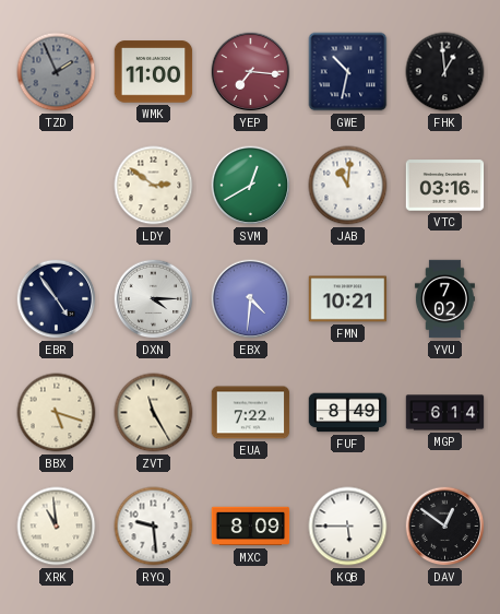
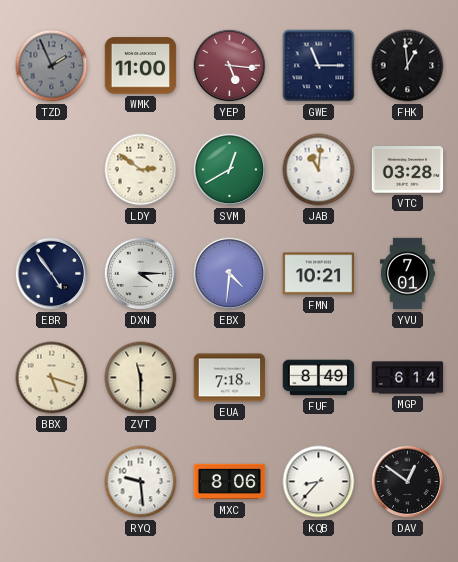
YEP: 7:16 -> 5:16 (230, 66)
GWE: 10:32 -> 11:15 (319, 66)
VTC: 03:16 -> 03:28 (408, 170)
YVU: 7:02 -> 7:01 (407, 274)
ZVT: 11:25 -> 11:30 (141, 378)
EUA: 7:22 -> 7:18 (230, 378)
XRK: 10:59 -> none (57, 527)
MXC: 8:09 -> 8:06 (230, 482)
KQB: 5:45 -> 8:37 (319, 482)
